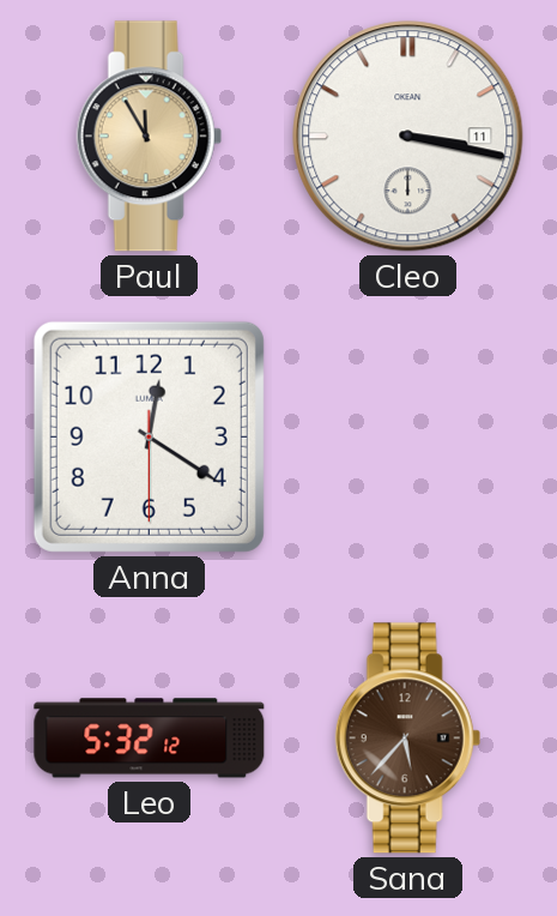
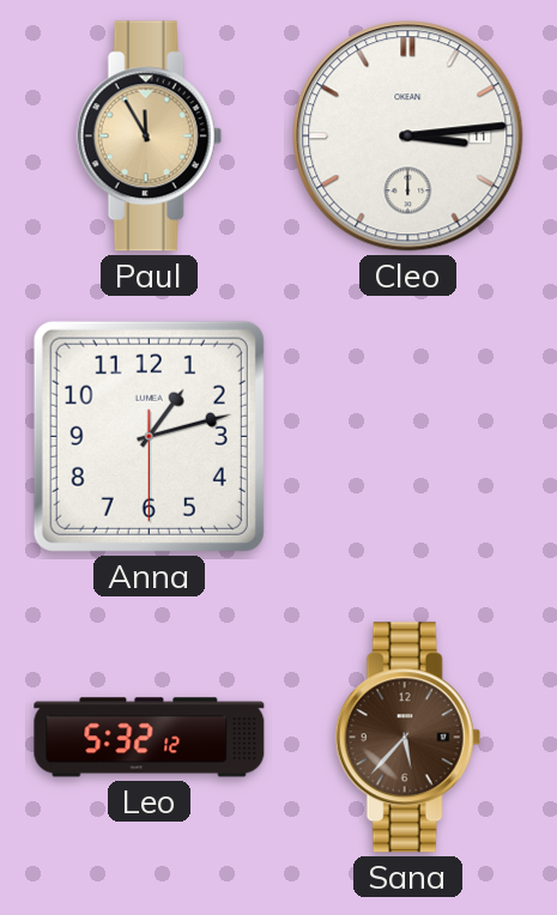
Cleo: 3:17 -> 3:14 (408, 137)
Anna: 12:20 -> 1:12 (149, 436)
